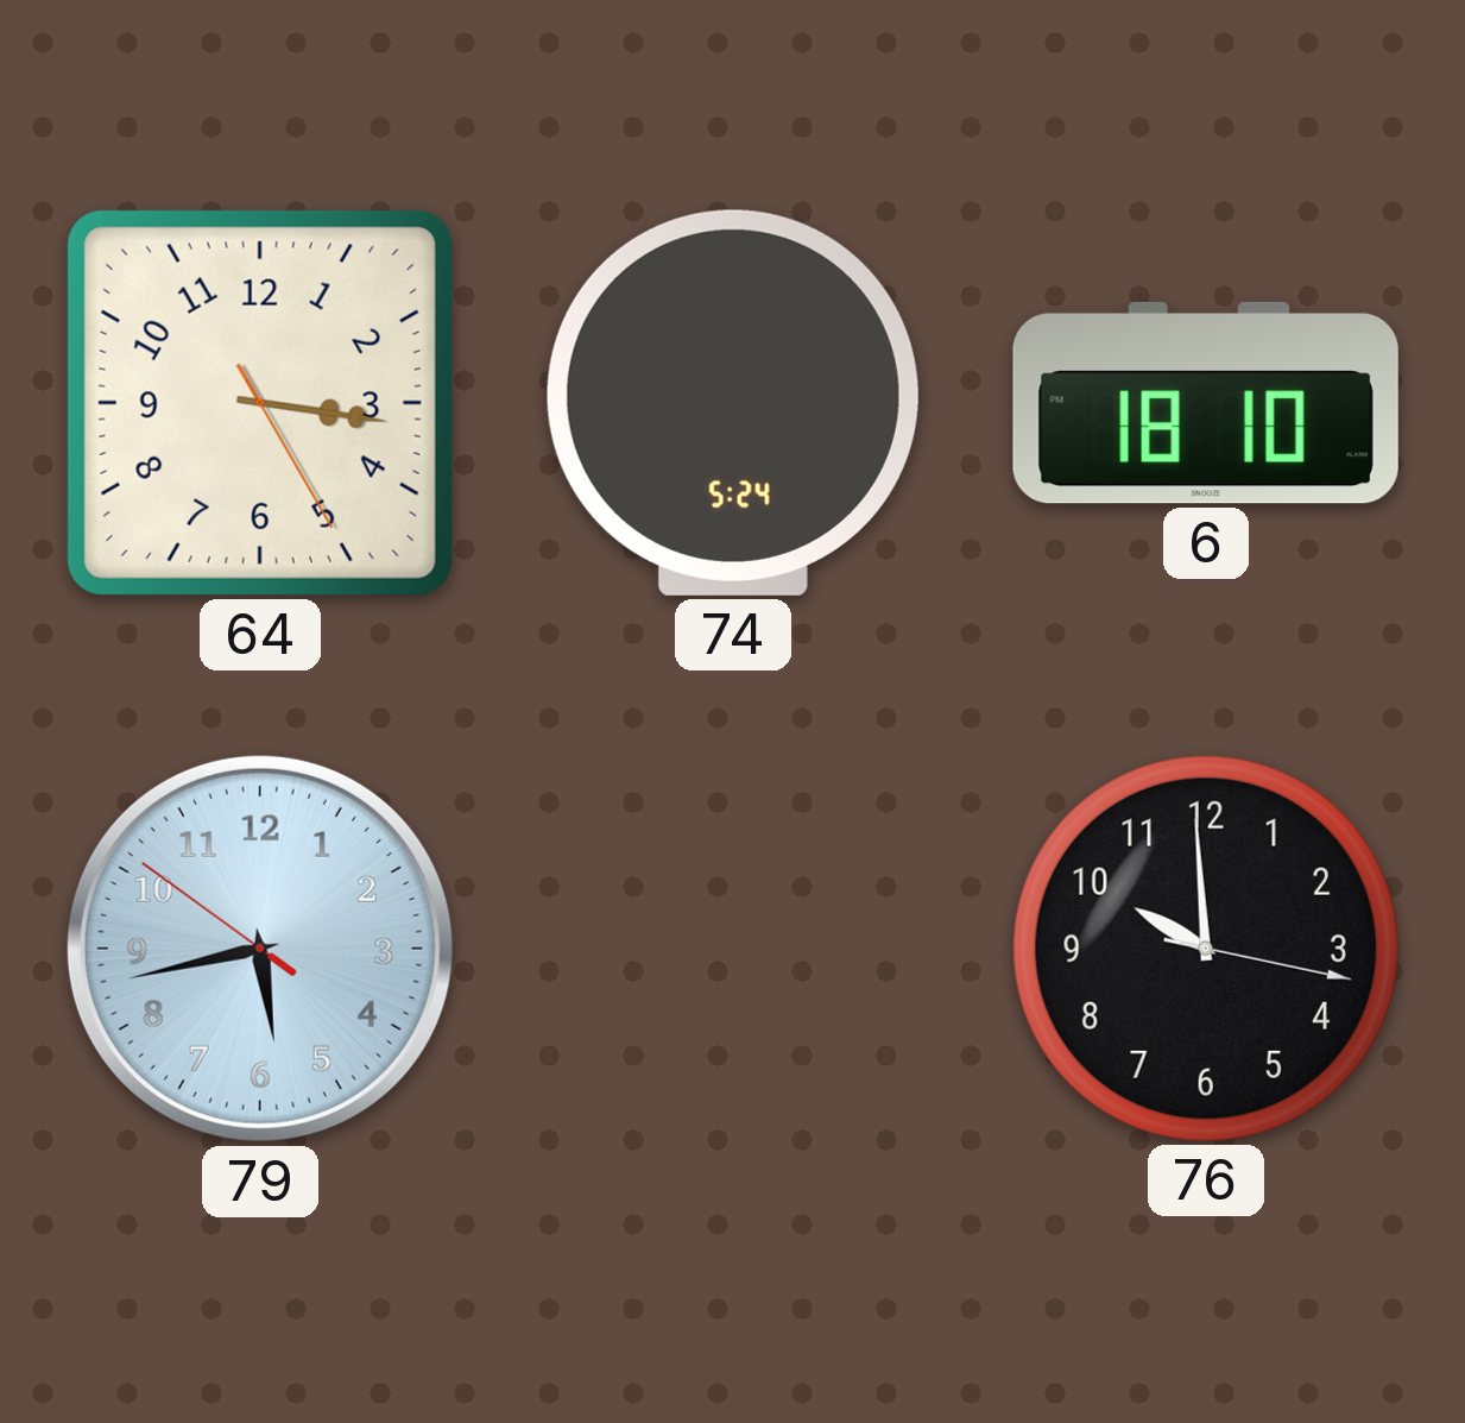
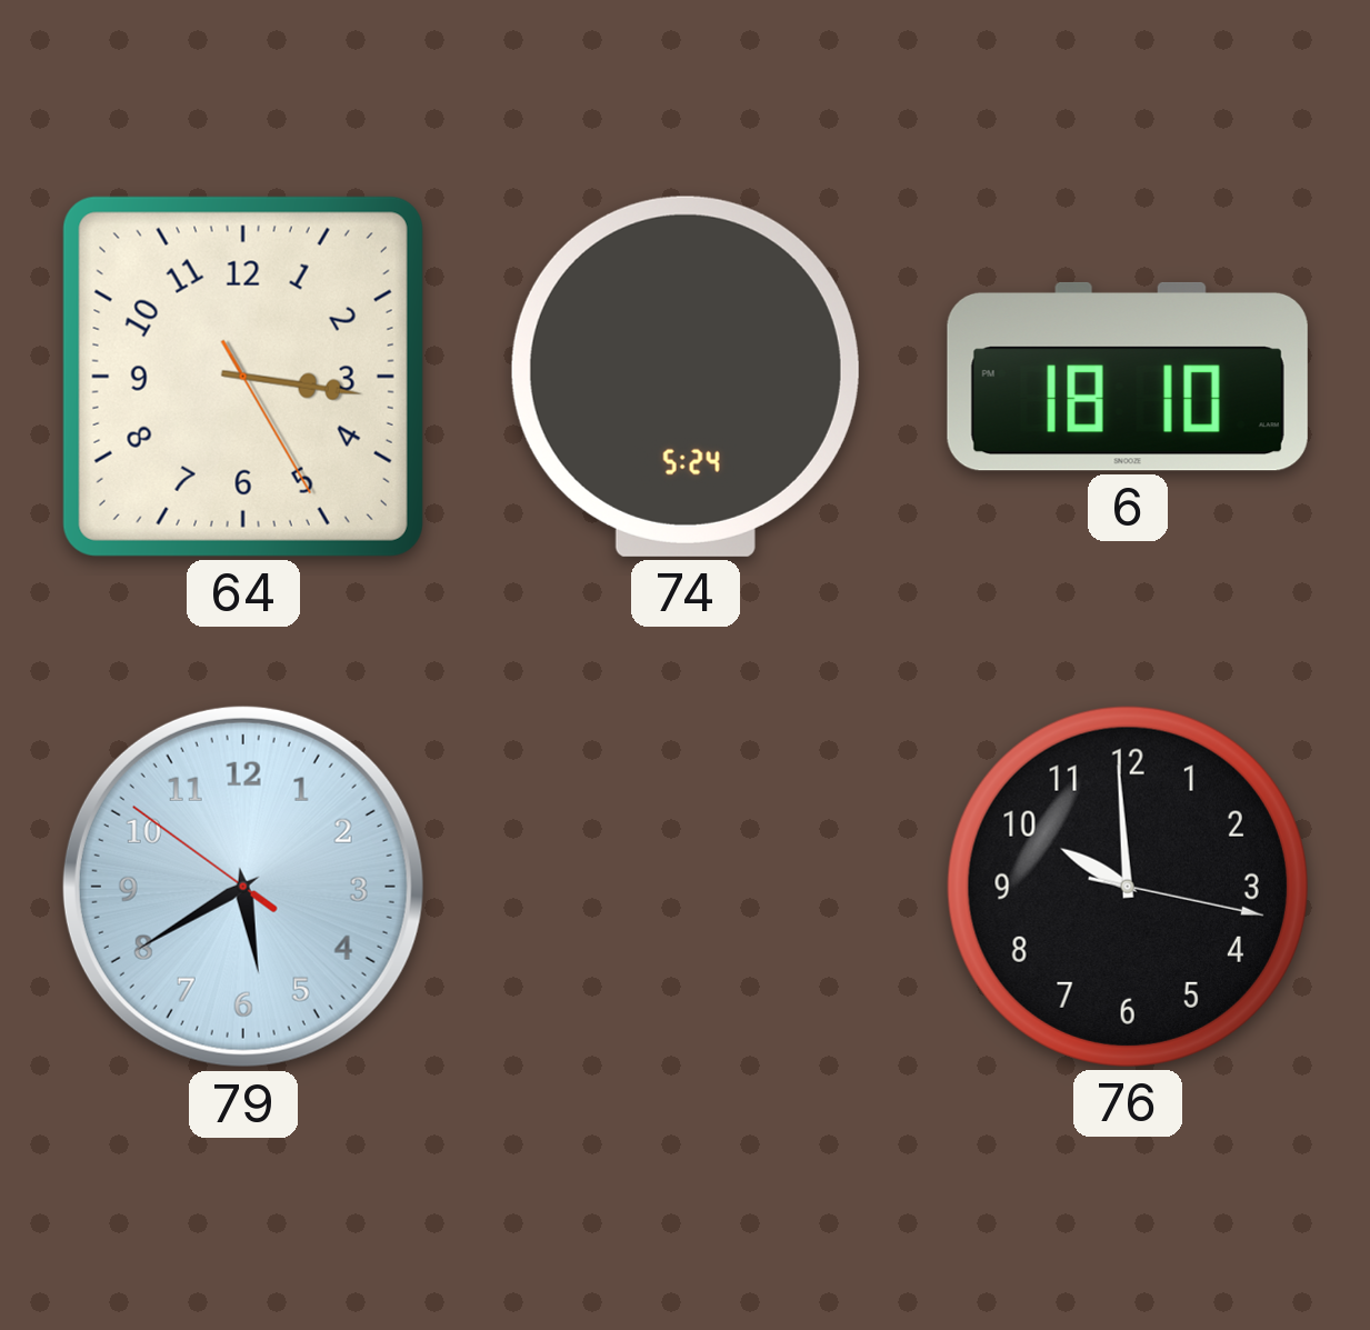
79: 5:42 -> 5:39 (243, 887)
